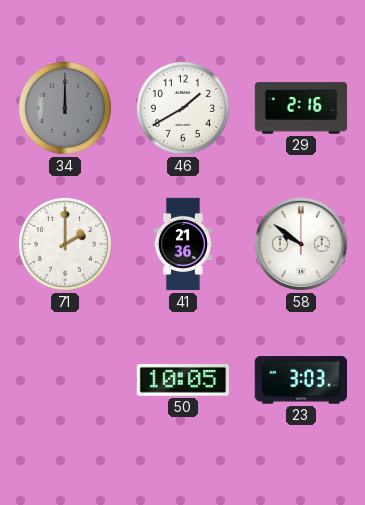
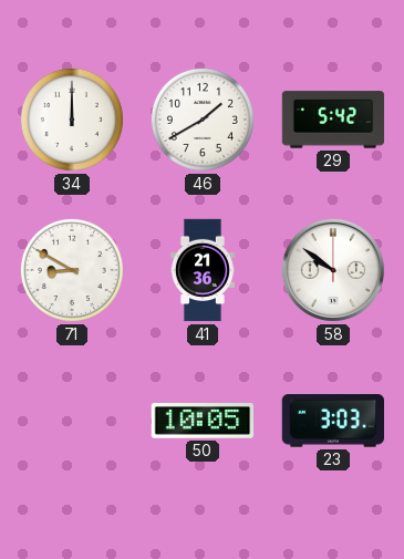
34 dial: grey -> white (72, 120)
29: 2:16 -> 5:42 (333, 120)
71: 2:00 -> 8:50 (72, 270)
